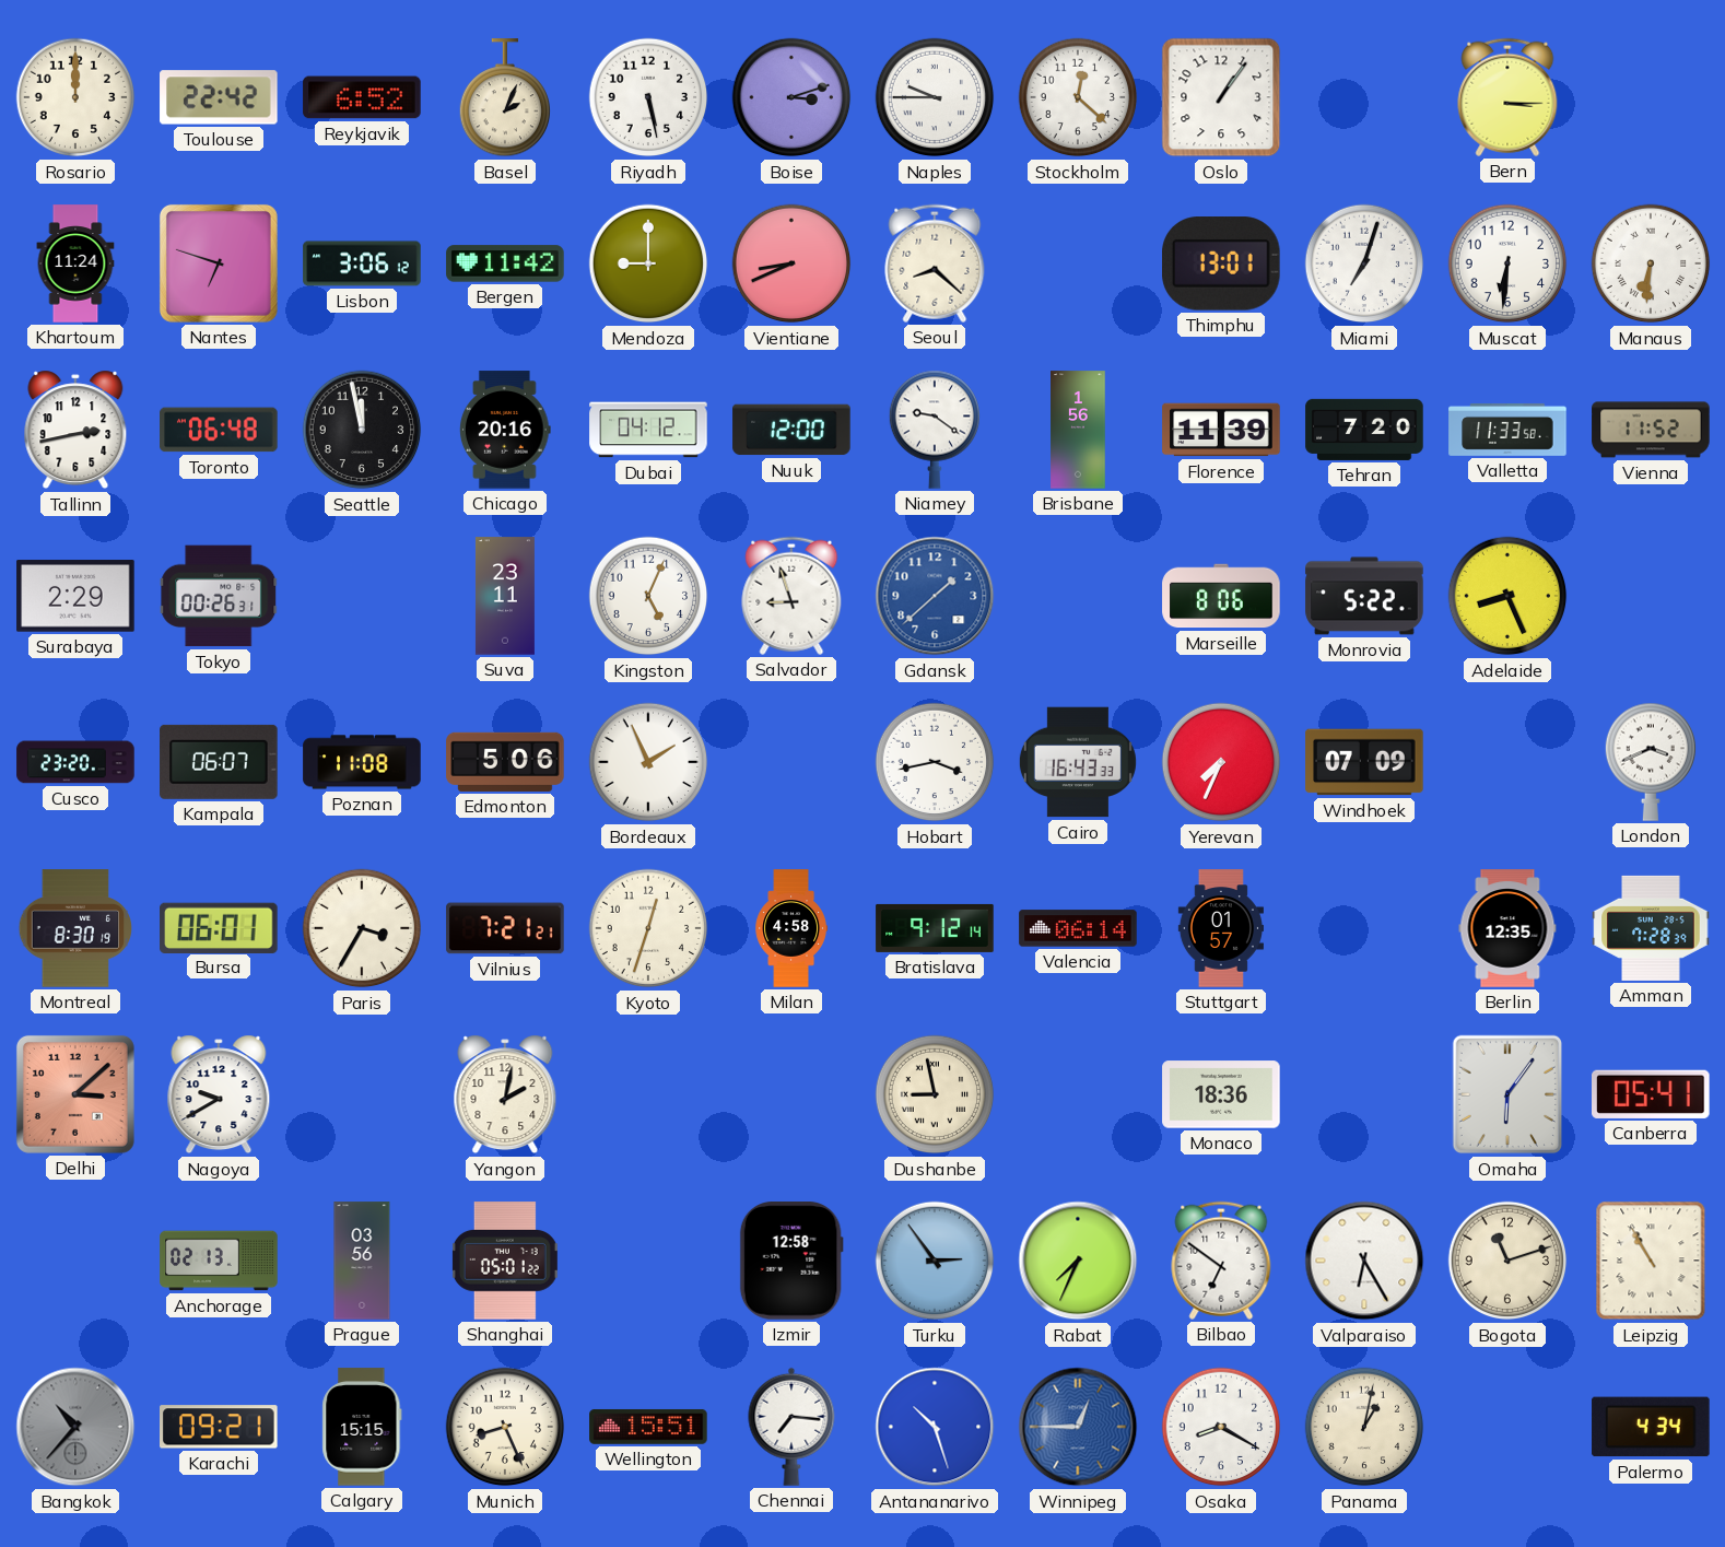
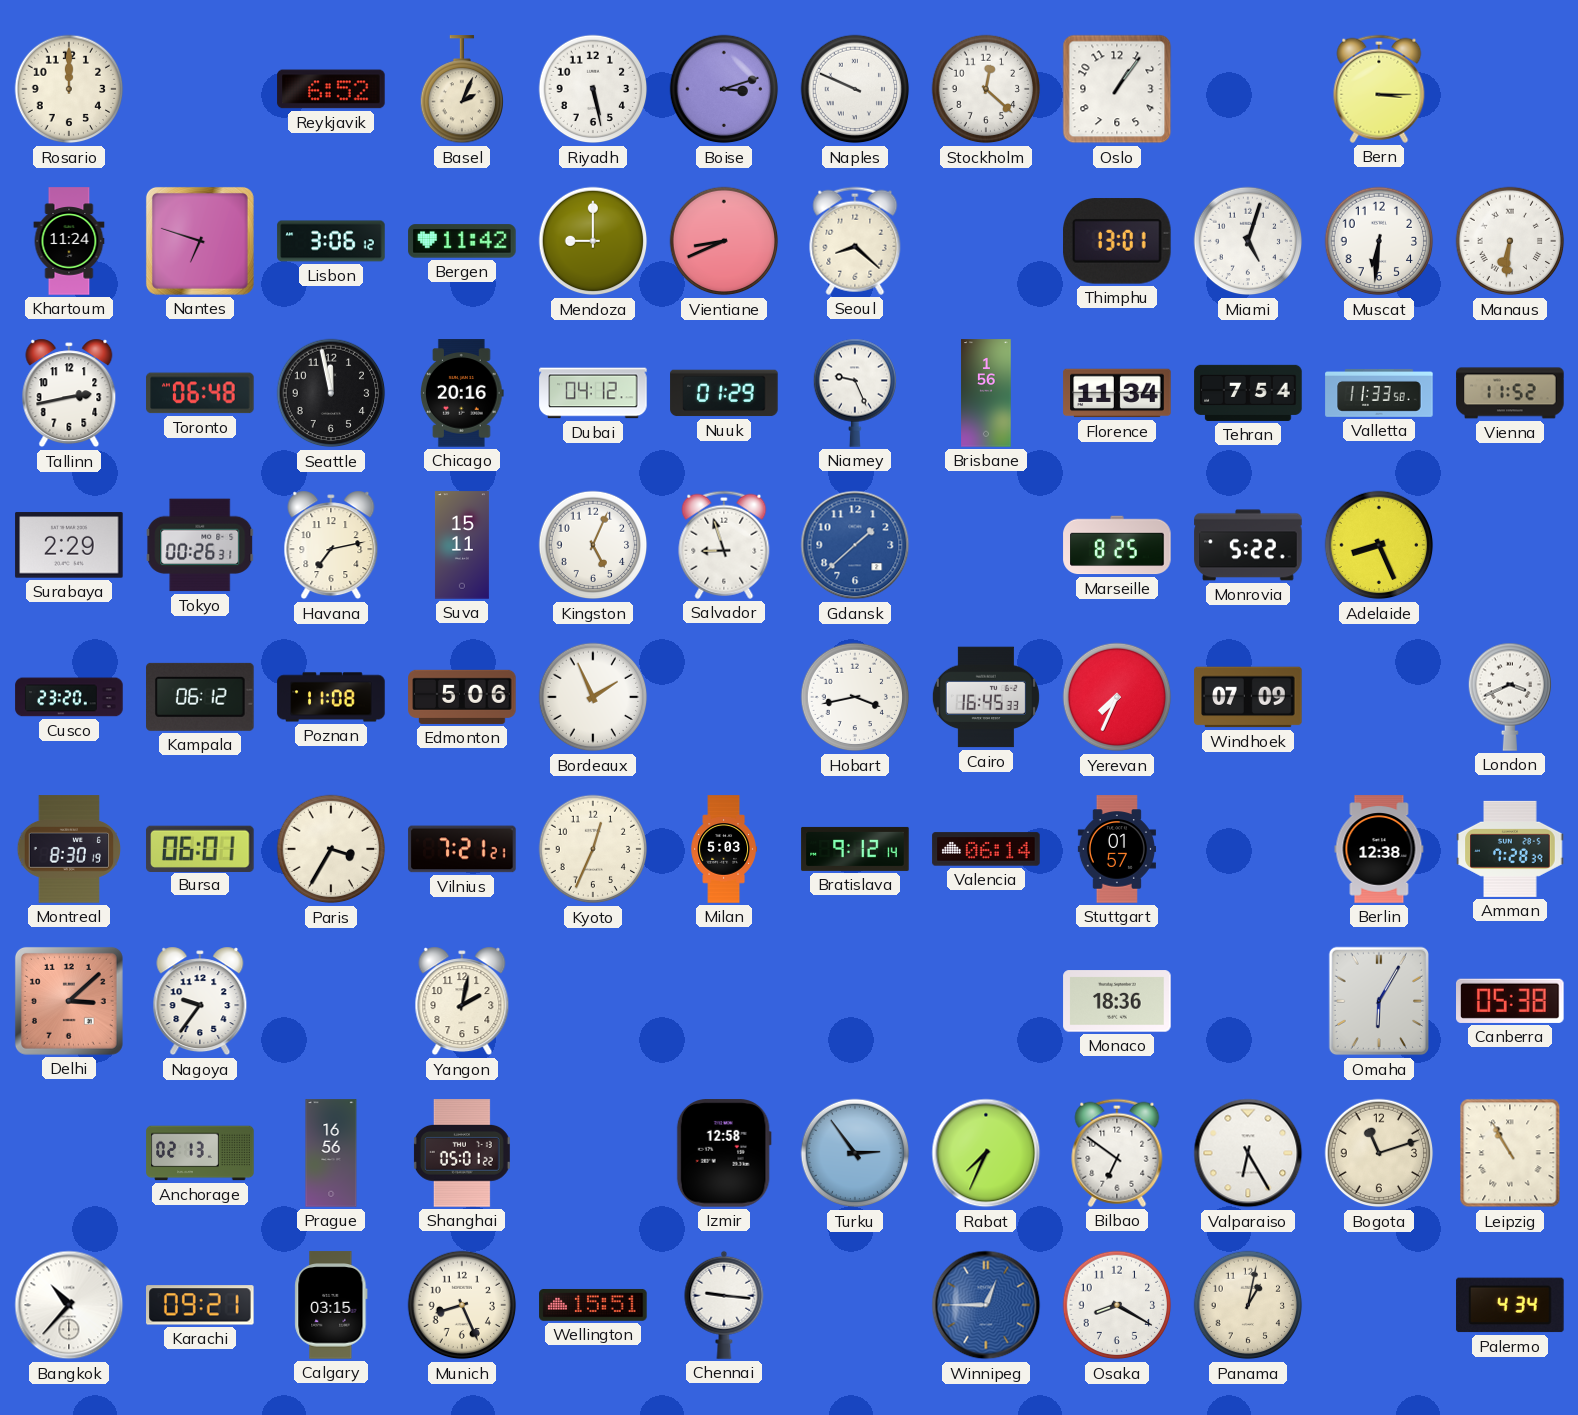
Toulouse: 22:42 -> none (219, 97)
Naples: 9:45 -> 9:49 (855, 89)
Miami: 7:03 -> 5:03 (1248, 241)
Nuuk: 12:00 -> 01:29 (724, 393)
Niamey: 9:21 -> 9:26 (854, 393)
Florence: 11:39 -> 11:34 (1117, 393)
Tehran: 7:20 -> 7:54 (1248, 393)
Havana: none -> 7:13 (331, 545)
Suva: 23:11 -> 15:11 (462, 545)
Marseille: 8:06 -> 8:25 (1117, 545)
Kampala: 06:07 -> 06:12 (200, 697)
Cairo: 16:43 -> 16:45 (986, 697)
Kyoto: 12:33 -> 12:34 (593, 849)
Milan: 4:58 -> 5:03 (723, 849)
Berlin: 12:35 -> 12:38 (1379, 849)
Nagoya: 9:40 -> 9:36 (200, 1001)
Dushanbe: 8:58 -> none (935, 1094)
Omaha: 6:06 -> 6:05 (1378, 1001)
Canberra: 05:41 -> 05:38 (1511, 1001)
Prague: 03:56 -> 16:56 (331, 1153)
Bangkok dial: grey -> white (69, 1305)
Calgary: 15:15 -> 03:15 (331, 1305)
Chennai: 7:16 -> 9:16 (724, 1305)
Antananarivo: 10:27 -> none (935, 1427)
